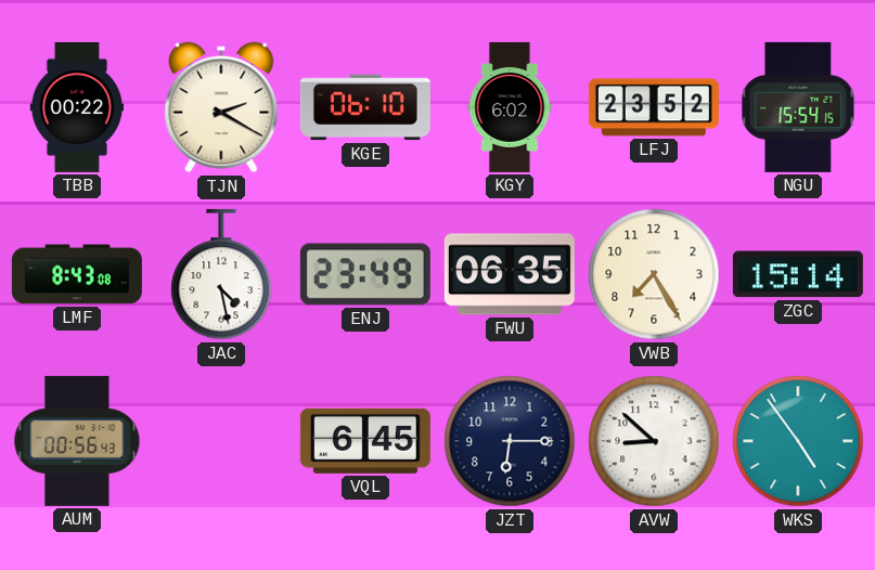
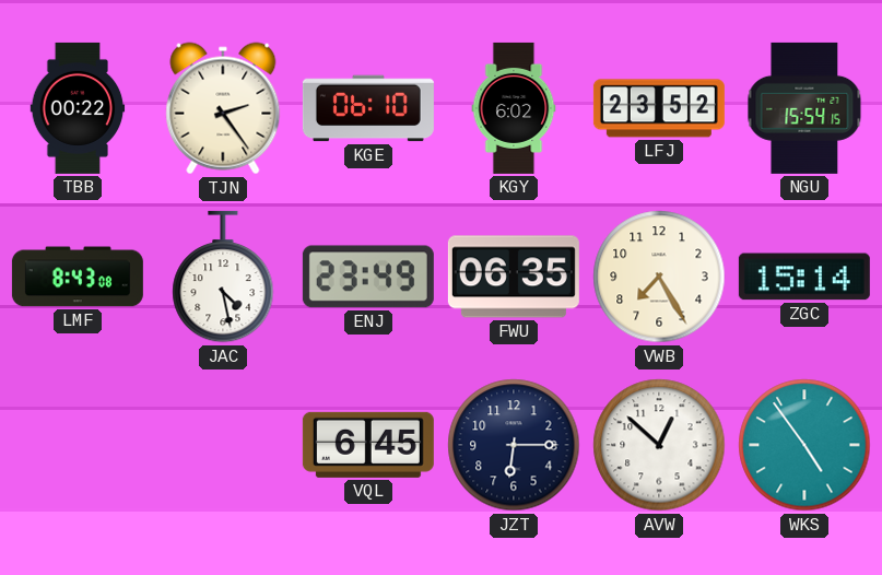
TJN: 2:20 -> 2:24 (223, 108)
AUM: 00:56 -> none (77, 441)
AVW: 8:52 -> 12:52 (659, 445)
